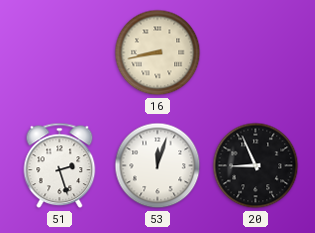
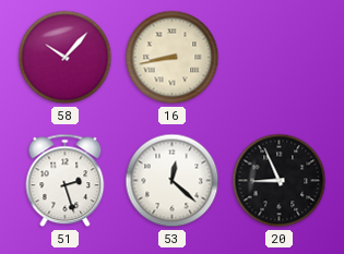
58: none -> 10:07 (66, 58)
53: 12:03 -> 12:22 (173, 181)
